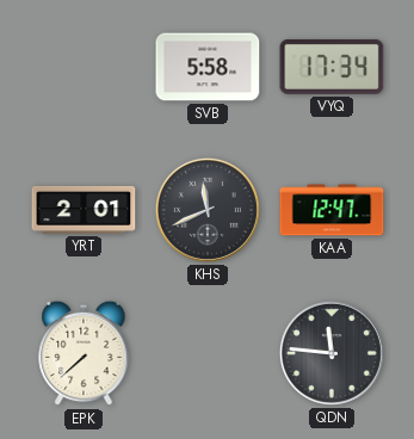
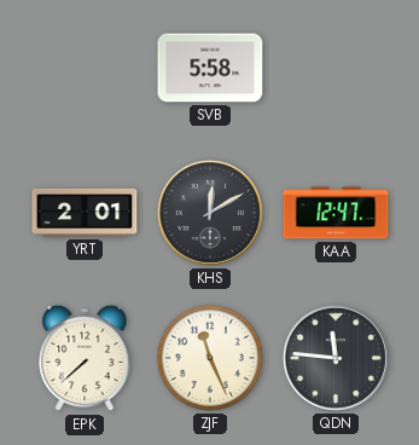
VYQ: 17:34 -> none (332, 67)
KHS: 11:41 -> 12:10 (210, 213)
ZJF: none -> 11:26 (210, 358)
